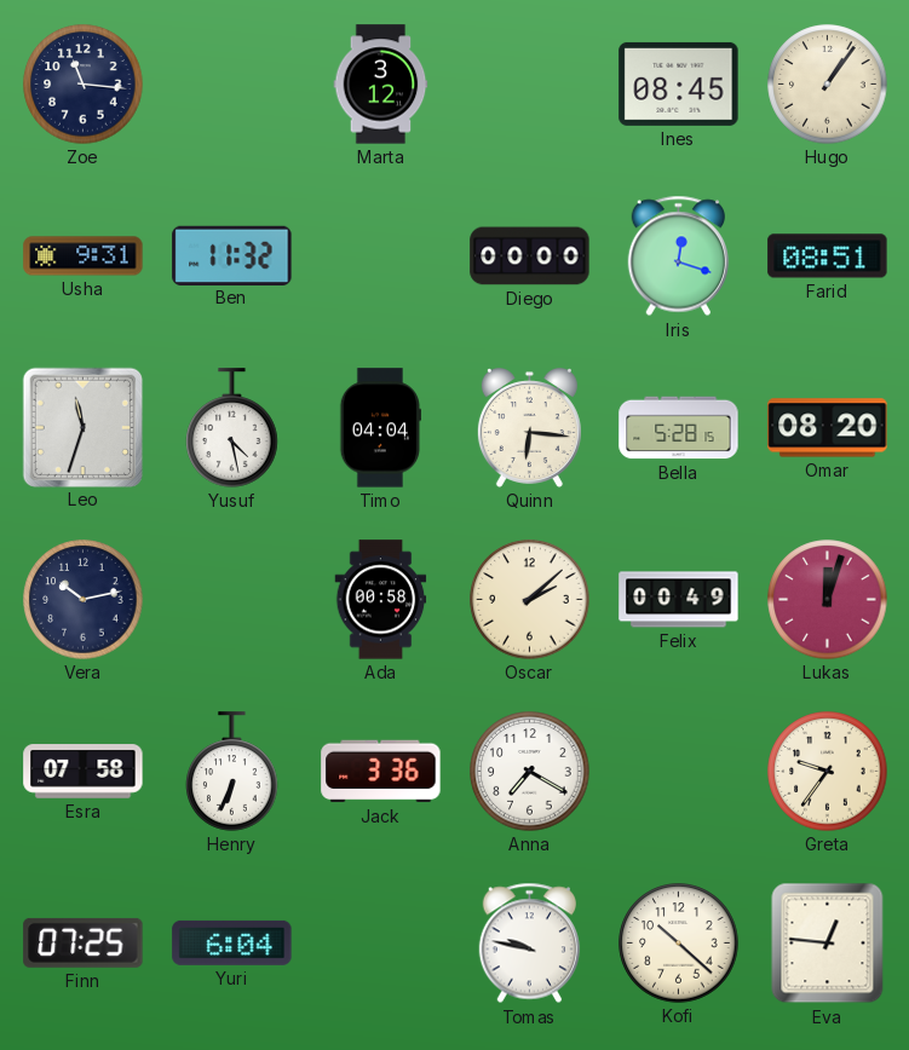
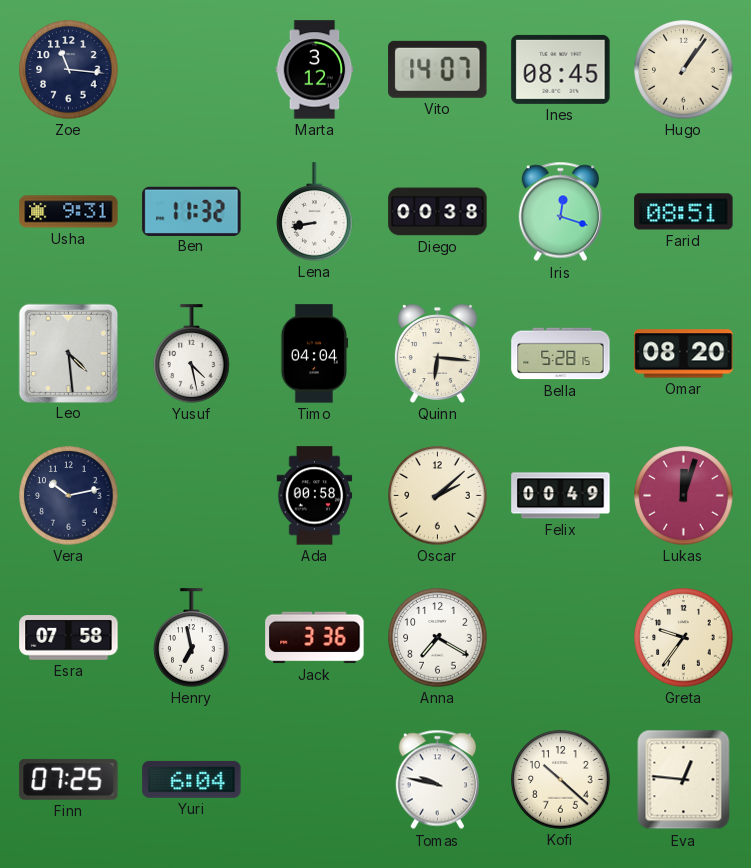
Vito: none -> 14:07 (438, 69)
Lena: none -> 8:43 (315, 212)
Diego: 00:00 -> 00:38 (438, 212)
Leo: 11:33 -> 4:29 (68, 353)
Henry: 6:34 -> 6:58 (192, 638)
